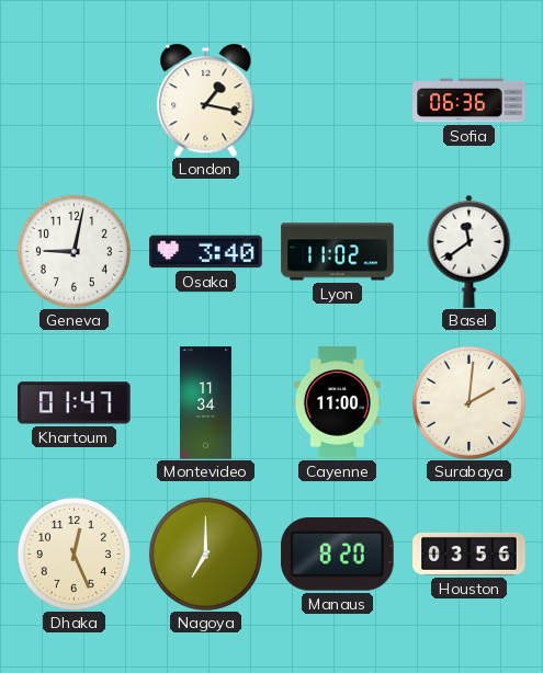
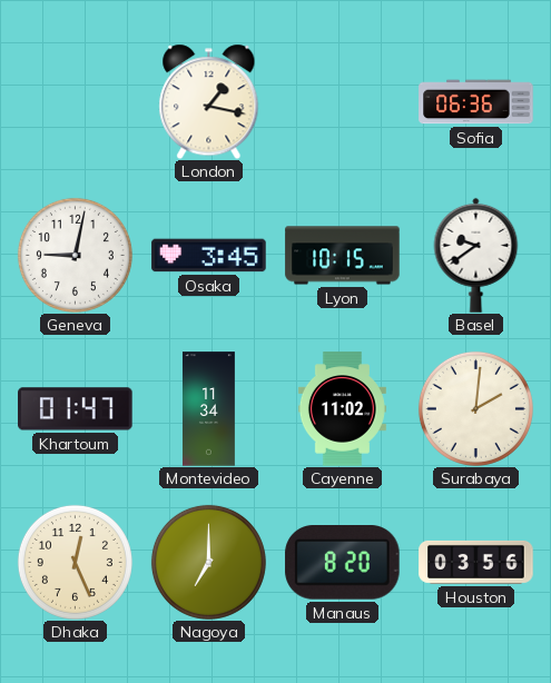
Osaka: 3:40 -> 3:45 (209, 256)
Lyon: 11:02 -> 10:15 (343, 256)
Basel: 11:39 -> 9:39 (476, 255)
Cayenne: 11:00 -> 11:02 (342, 409)
